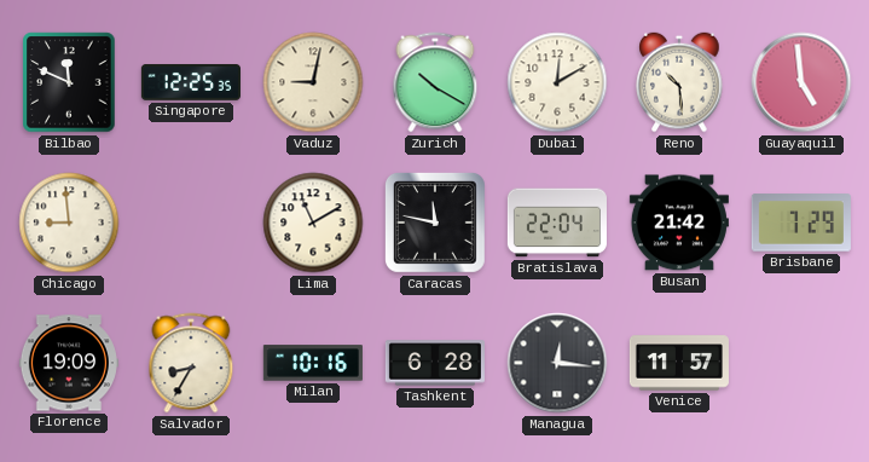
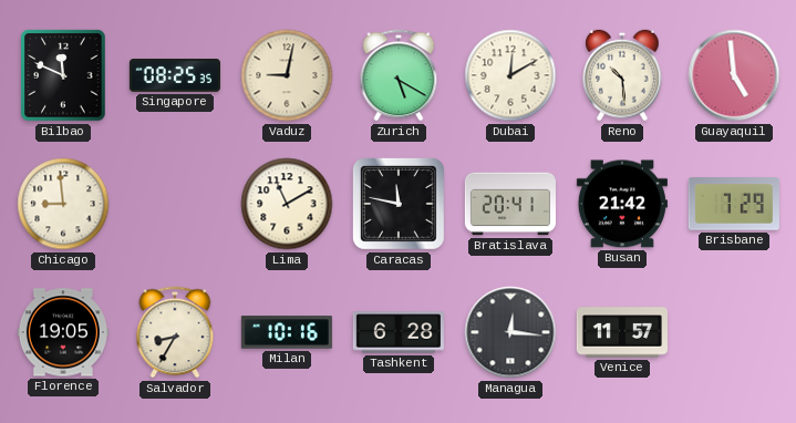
Singapore: 12:25 -> 08:25 (175, 75)
Zurich: 10:20 -> 5:20 (399, 75)
Bratislava: 22:04 -> 20:41 (510, 204)
Florence: 19:09 -> 19:05 (63, 332)
